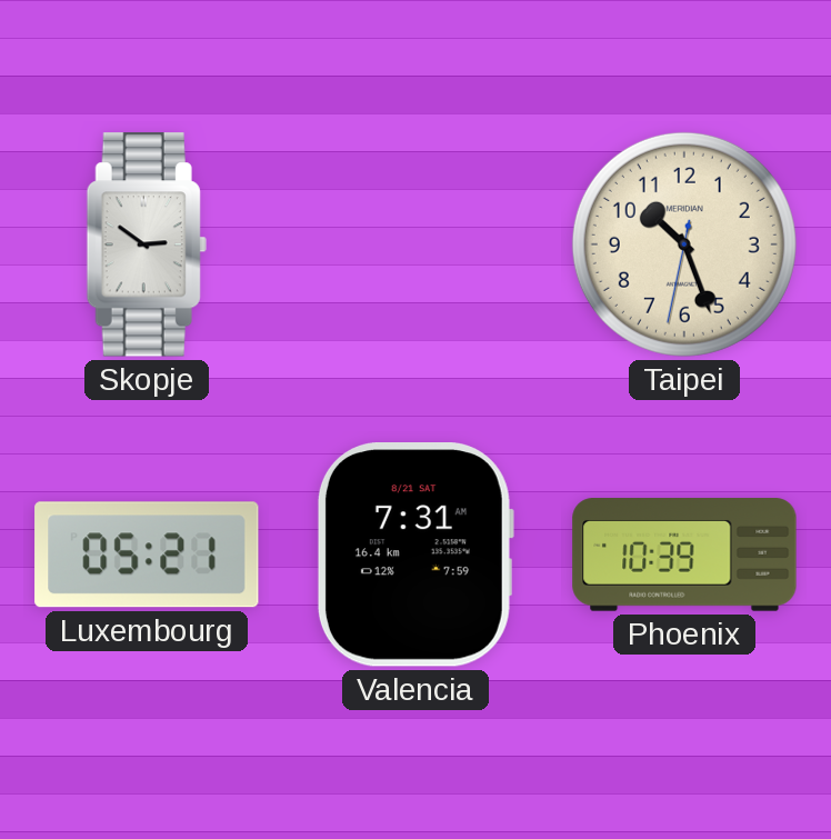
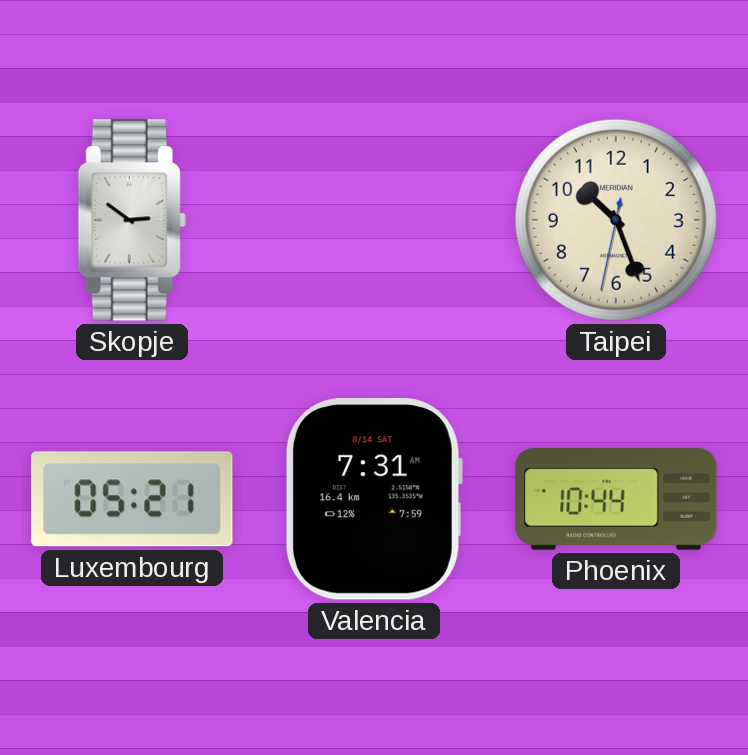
Valencia date: 8/21 SAT -> 8/14 SAT (373, 500)
Phoenix: 10:39 -> 10:44 (616, 499)
